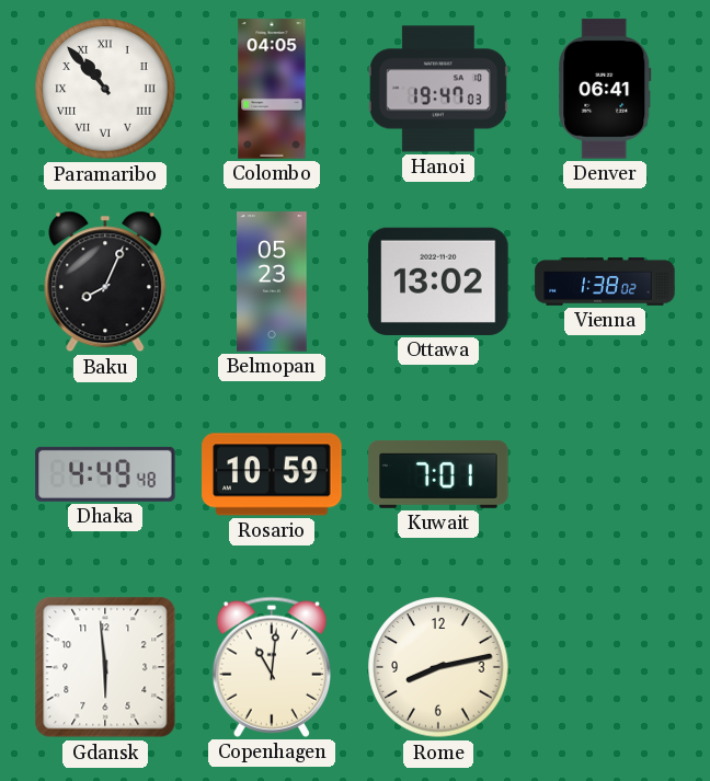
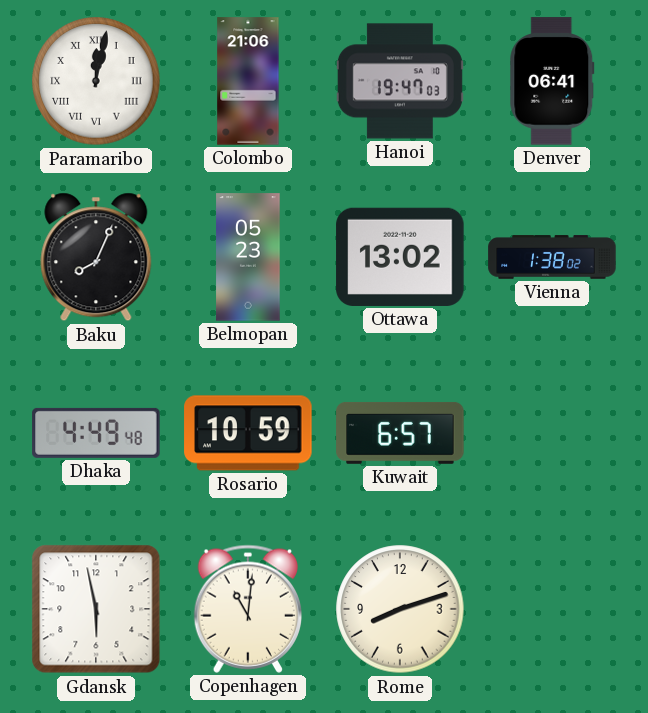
Paramaribo: 10:53 -> 12:02 (96, 81)
Colombo: 04:05 -> 21:06 (248, 81)
Kuwait: 7:01 -> 6:57 (400, 433)
Gdansk: 5:59 -> 5:58 (96, 609)
Rome: 8:13 -> 8:12 (400, 609)
